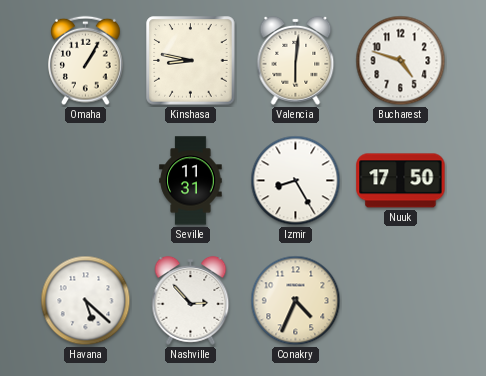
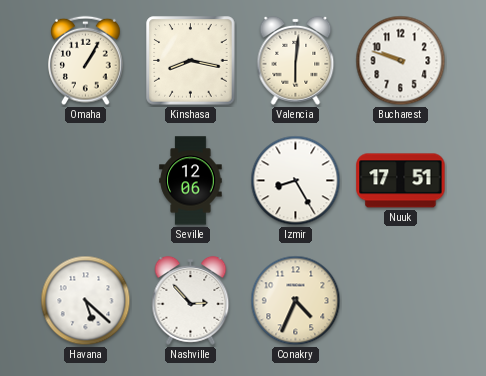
Kinshasa: 8:47 -> 8:17 (191, 61)
Bucharest: 4:48 -> 9:48 (401, 61)
Seville: 11:31 -> 12:06 (191, 181)
Nuuk: 17:50 -> 17:51 (401, 181)
